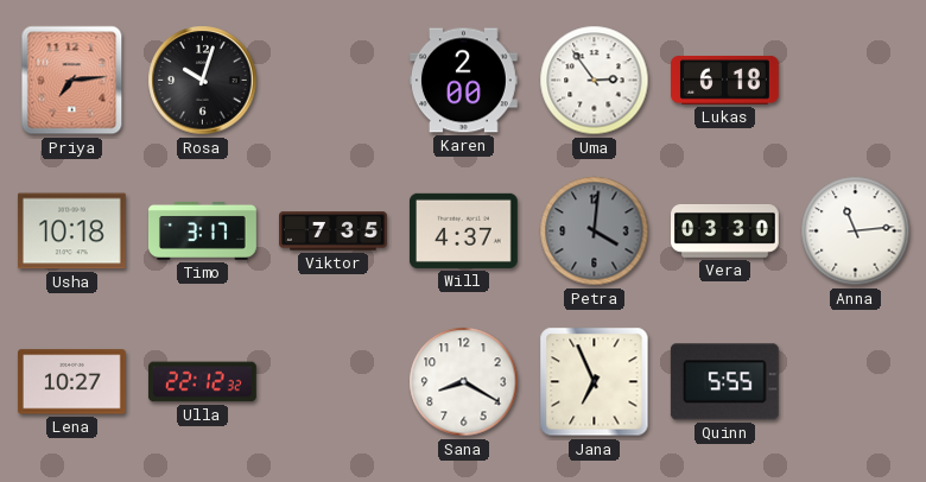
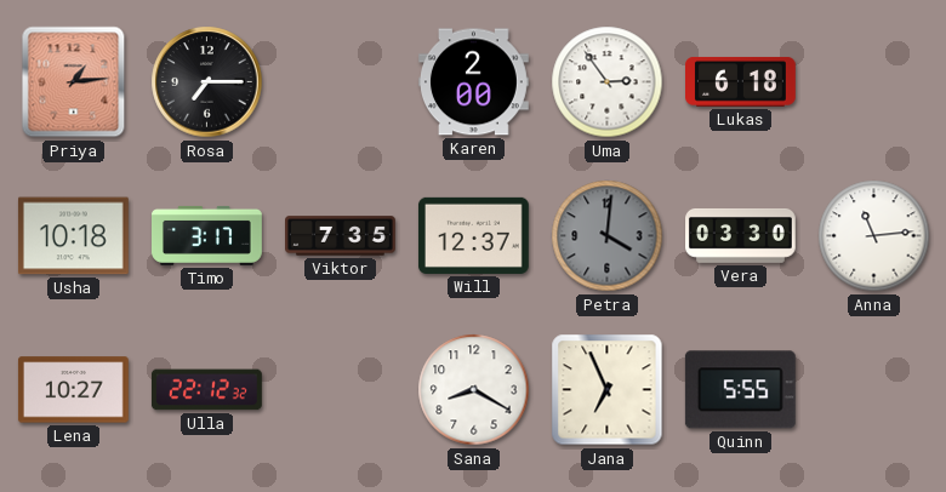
Priya: 7:14 -> 1:14 (74, 82)
Rosa: 10:03 -> 7:15 (207, 82)
Will: 4:37 -> 12:37 (473, 235)
